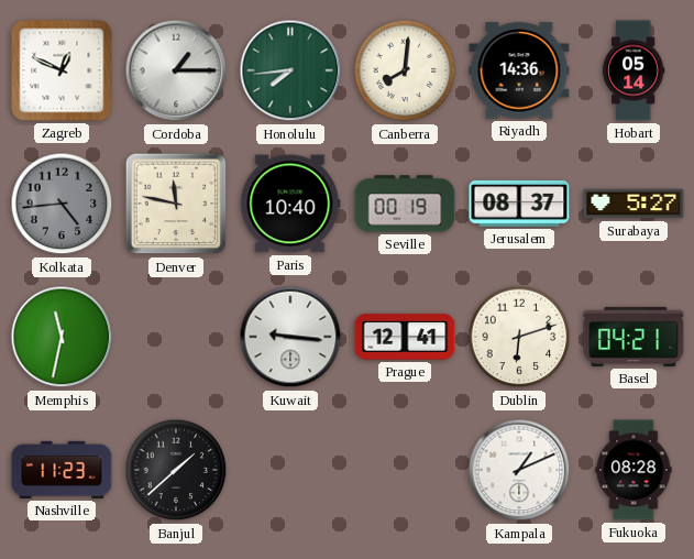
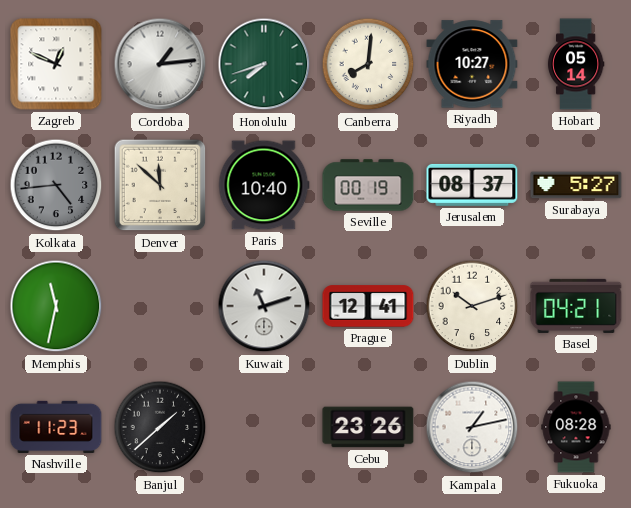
Cordoba: 1:15 -> 1:14 (160, 64)
Honolulu: 7:44 -> 7:42 (264, 64)
Riyadh: 14:36 -> 10:27 (472, 64)
Denver: 11:47 -> 11:52 (160, 185)
Kuwait: 9:16 -> 11:12 (264, 306)
Dublin: 6:12 -> 10:12 (472, 306)
Cebu: none -> 23:26 (368, 427)
Kampala: 1:11 -> 1:13 (472, 427)
